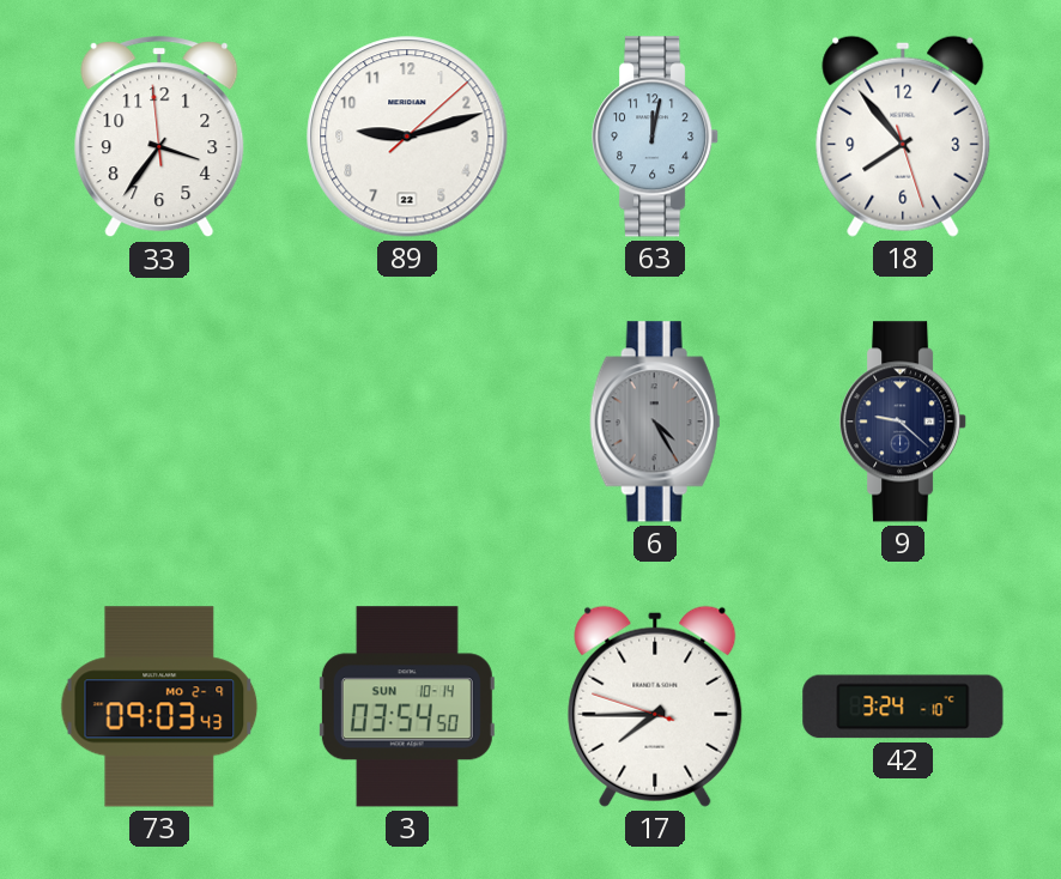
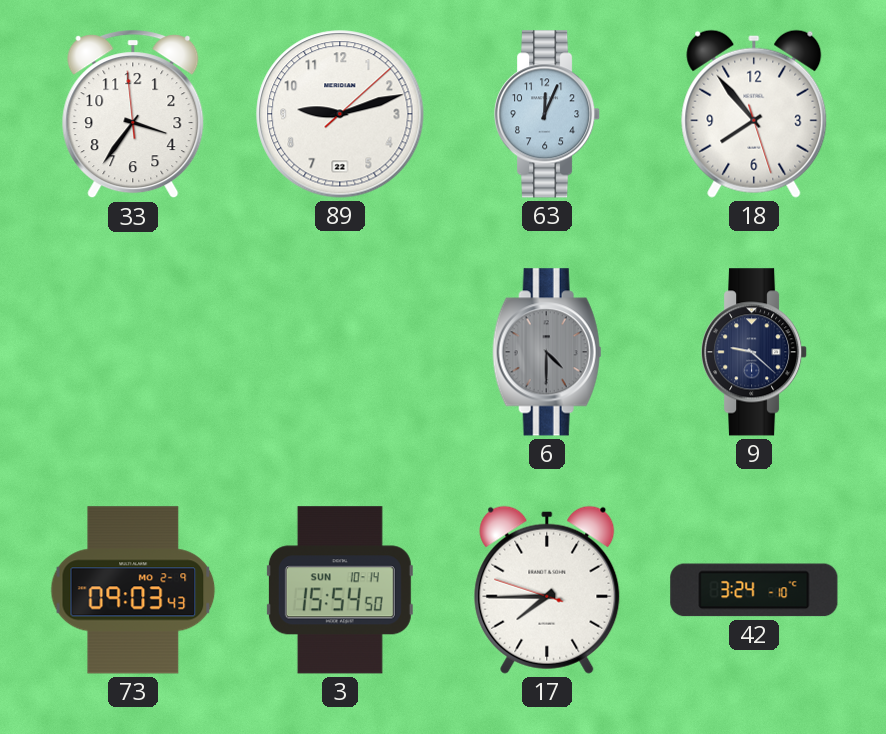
63: 12:02 -> 12:04 (547, 114)
6: 4:25 -> 4:30 (547, 352)
3: 03:54 -> 15:54 (340, 590)
